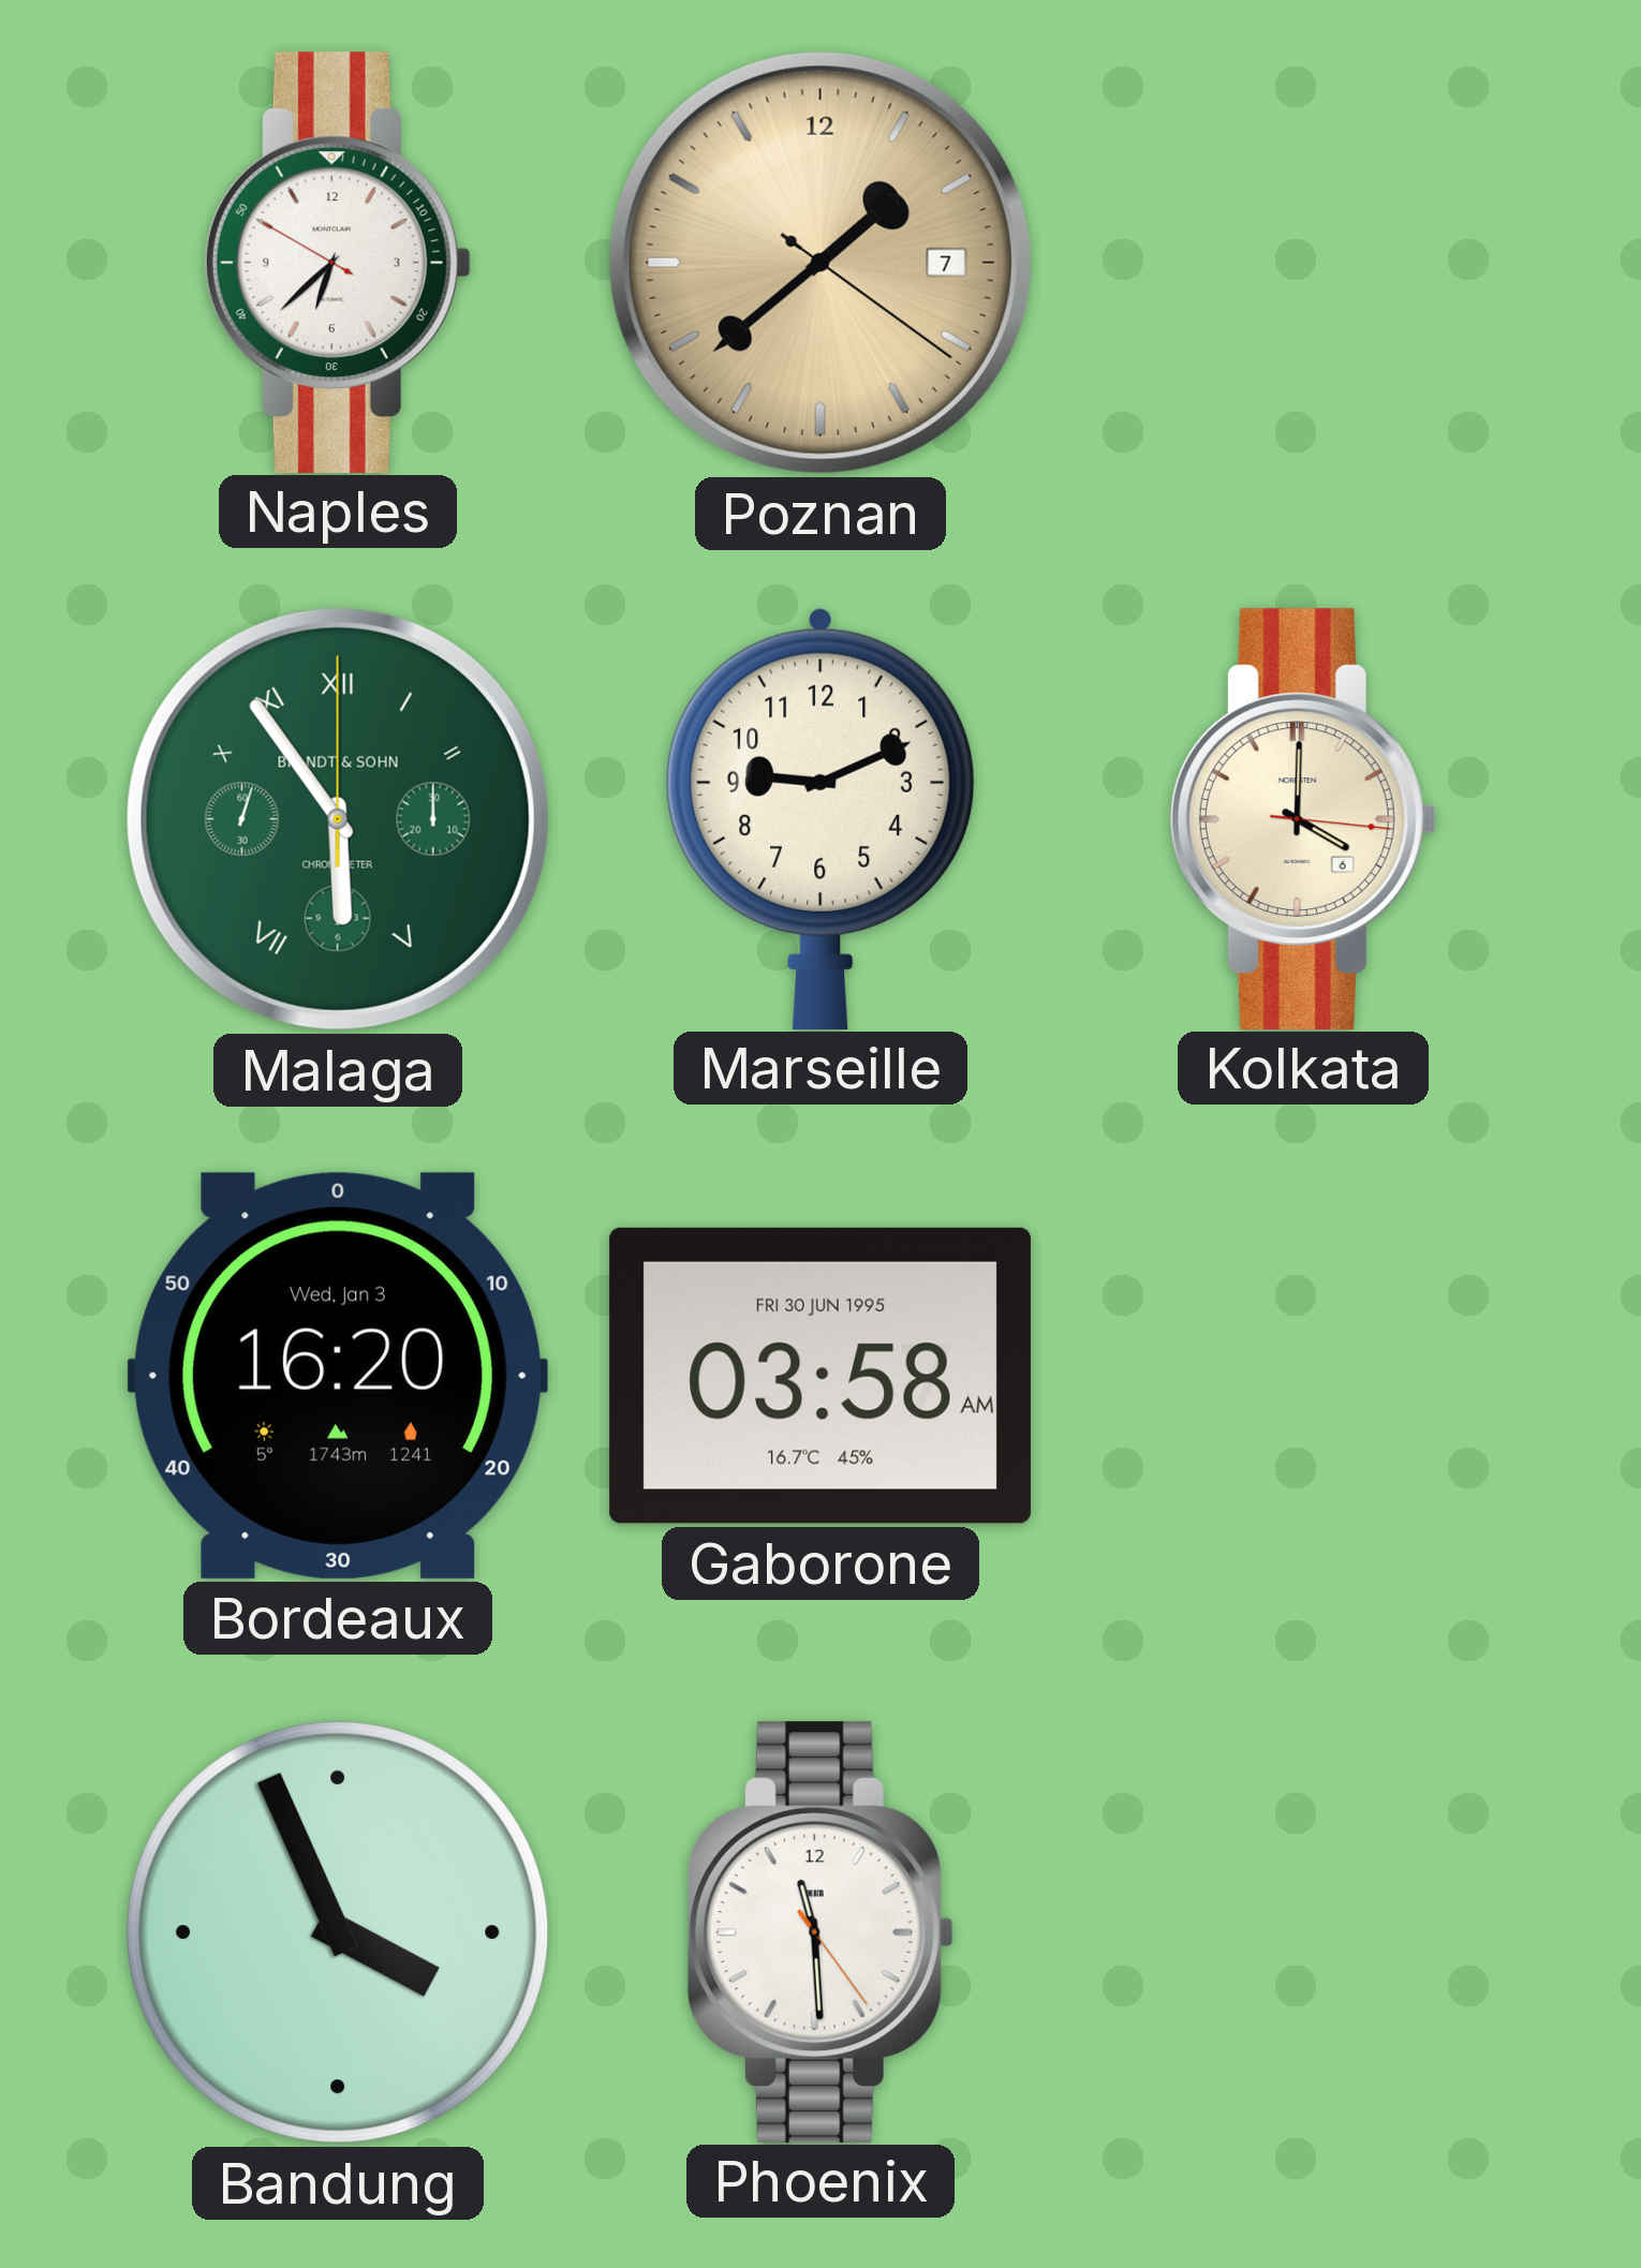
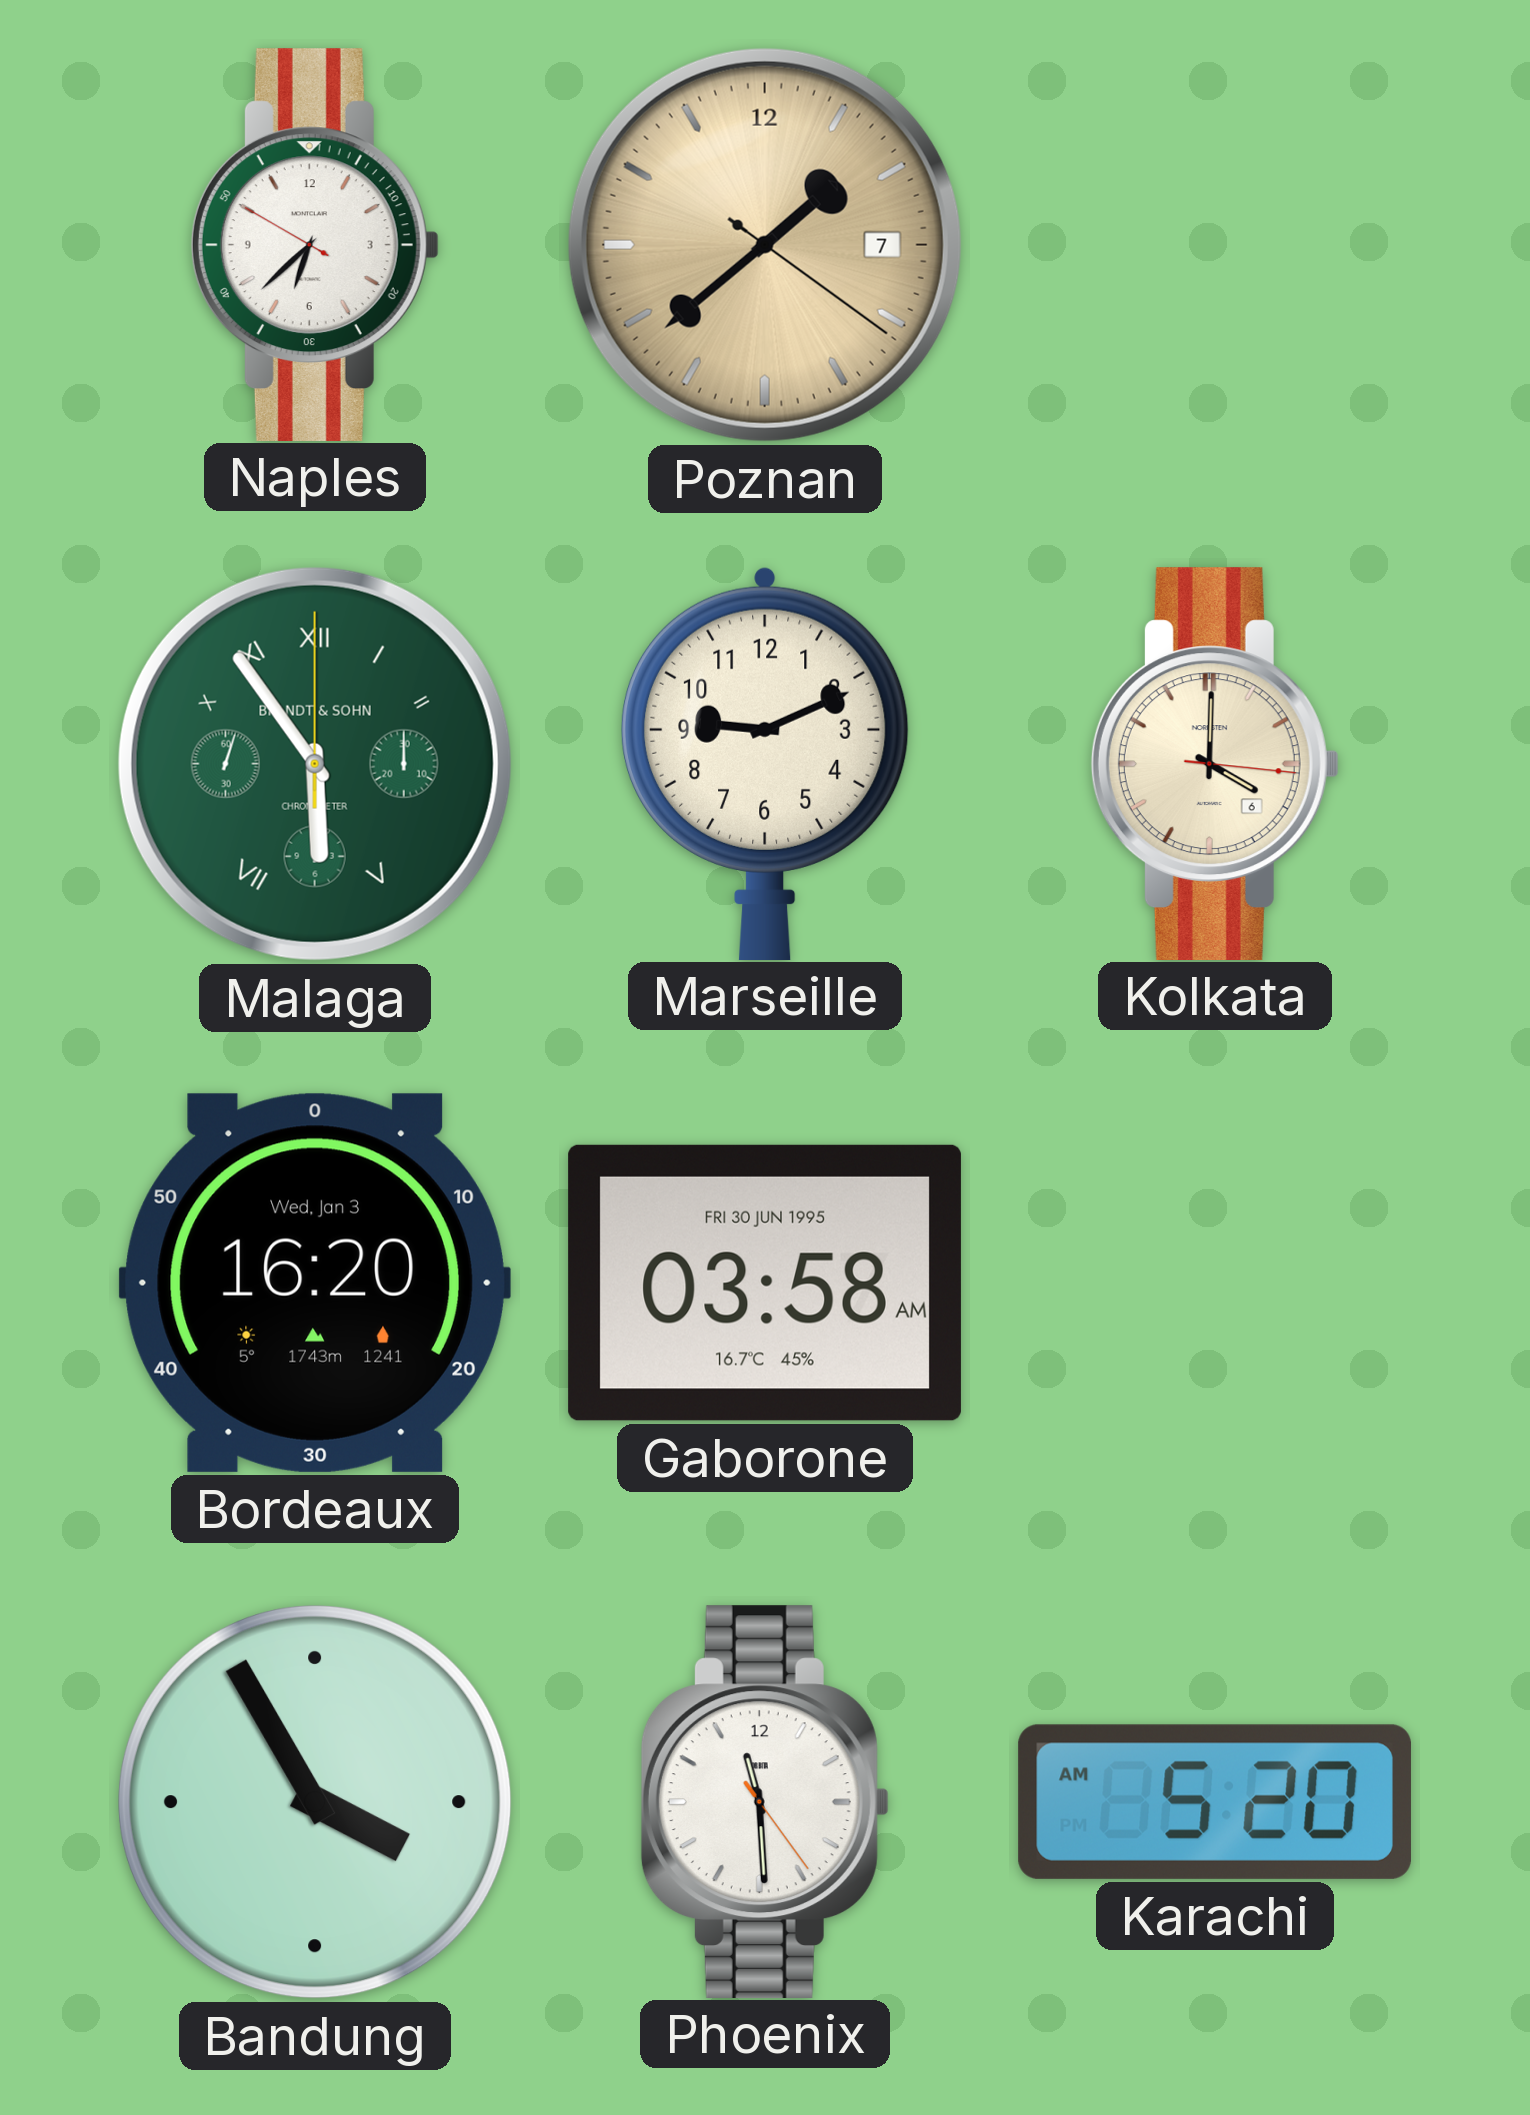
Bandung: 3:56 -> 3:55 (316, 1803)
Karachi: none -> 5:20 (1215, 1802)
